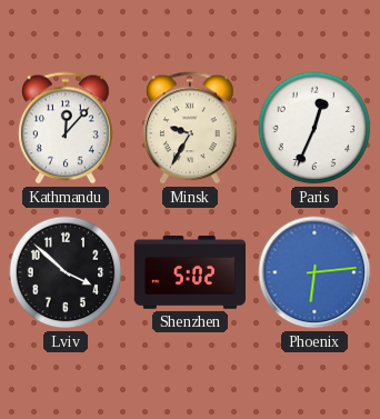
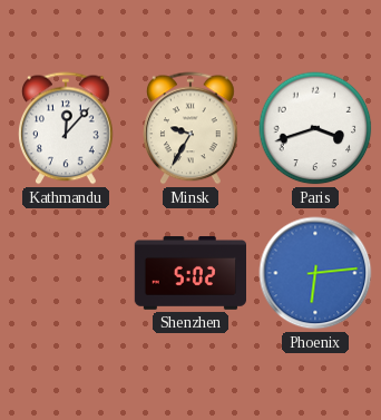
Paris: 12:34 -> 3:42 (315, 128)
Lviv: 3:52 -> none (66, 272)
